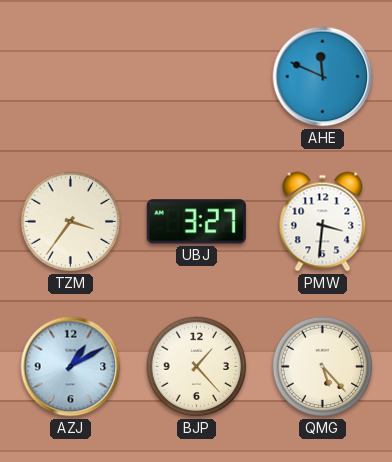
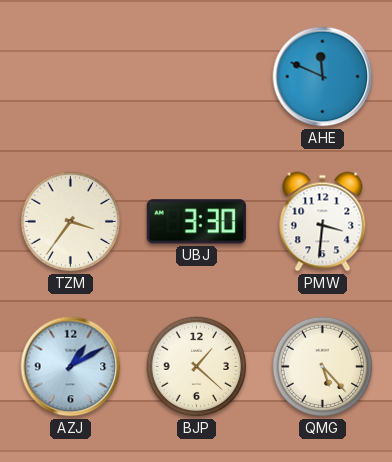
UBJ: 3:27 -> 3:30 (196, 222)
BJP: 1:23 -> 1:22 (197, 367)
